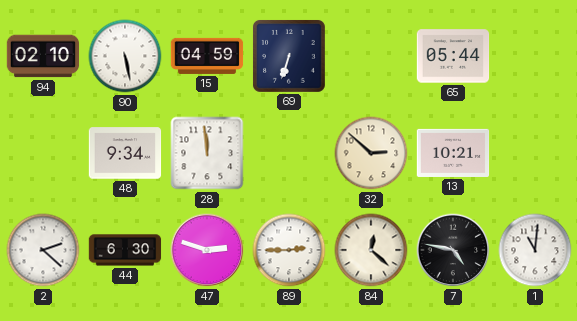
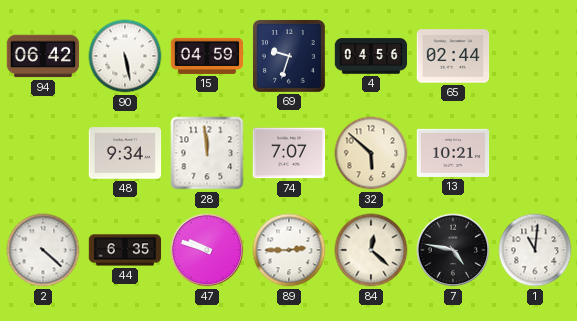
94: 02:10 -> 06:42 (43, 56)
69: 6:33 -> 9:33 (290, 56)
4: none -> 04:56 (371, 56)
65: 05:44 -> 02:44 (453, 56)
74: none -> 7:07 (289, 153)
32: 2:52 -> 5:52 (371, 153)
2: 2:22 -> 4:22 (43, 250)
44: 6:30 -> 6:35 (125, 250)
47: 2:48 -> 9:48 (207, 250)
